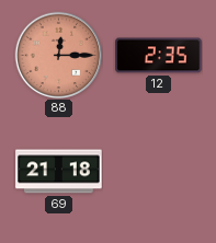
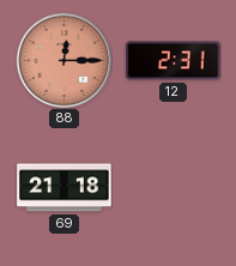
12: 2:35 -> 2:31 (174, 61)
